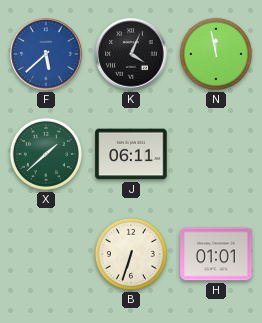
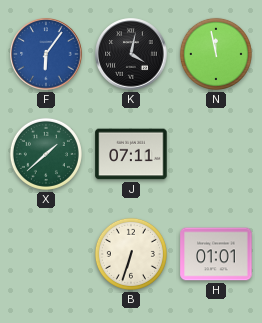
F: 5:38 -> 6:06 (46, 54)
K: 4:04 -> 4:02 (131, 54)
J: 06:11 -> 07:11 (131, 154)
